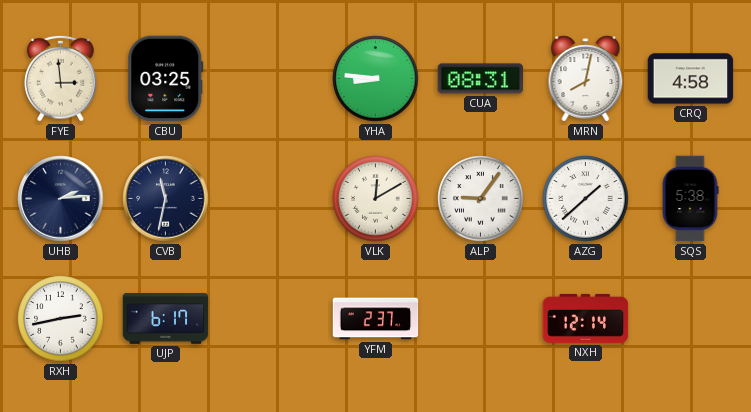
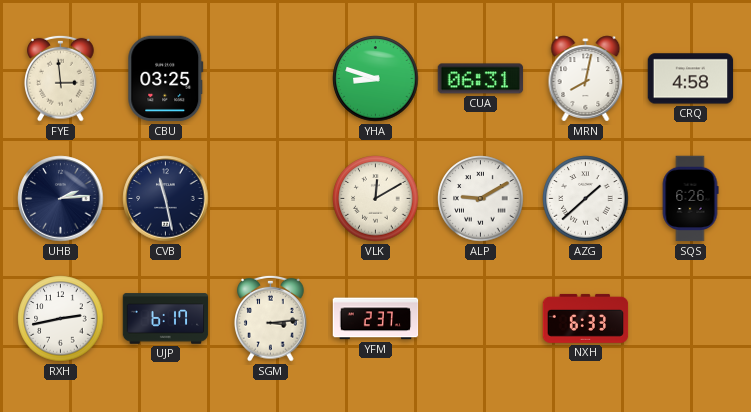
YHA: 8:46 -> 8:48 (376, 79)
CUA: 08:31 -> 06:31 (481, 79)
CVB: 11:32 -> 11:28 (166, 199)
ALP: 9:06 -> 9:10 (481, 199)
SQS: 5:38 -> 6:26 (690, 199)
SGM: none -> 3:14 (271, 318)
NXH: 12:14 -> 6:33 (586, 318)
